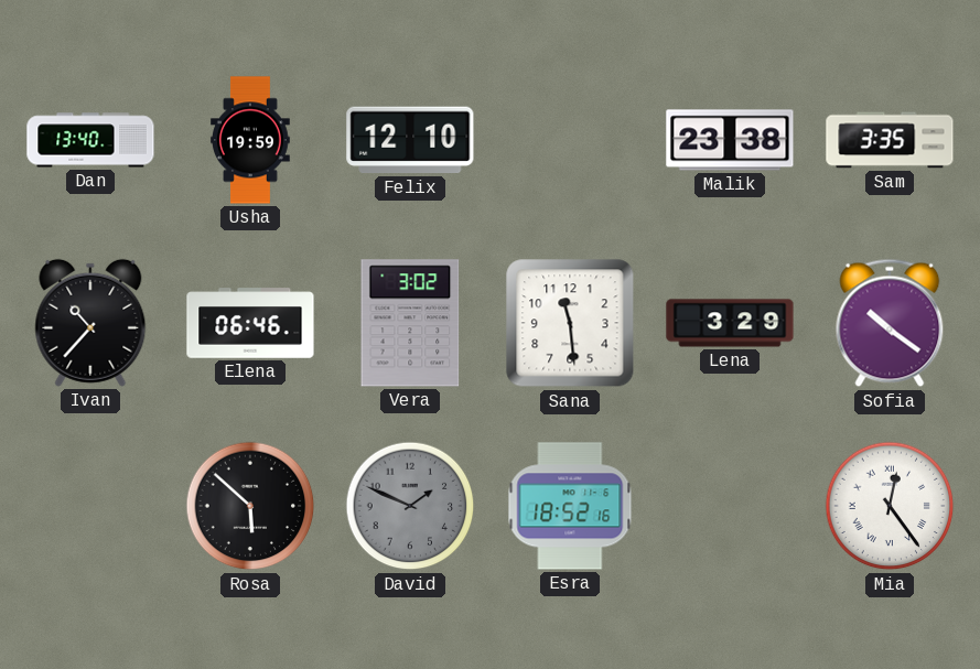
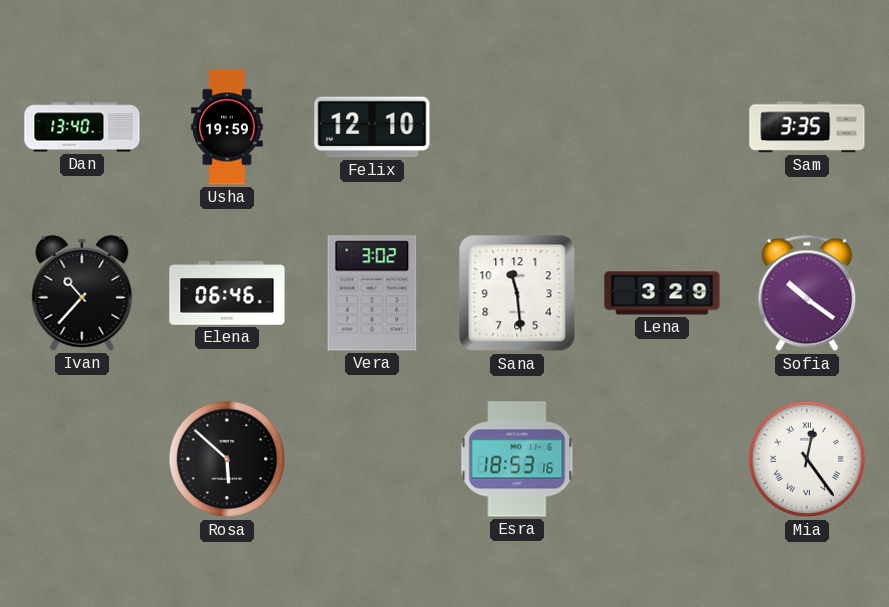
Malik: 23:38 -> none (730, 140)
David: 1:49 -> none (410, 506)
Esra: 18:52 -> 18:53 (517, 459)
